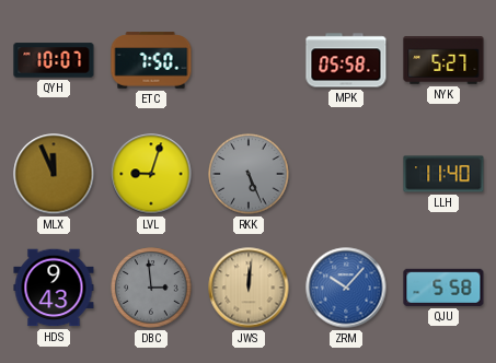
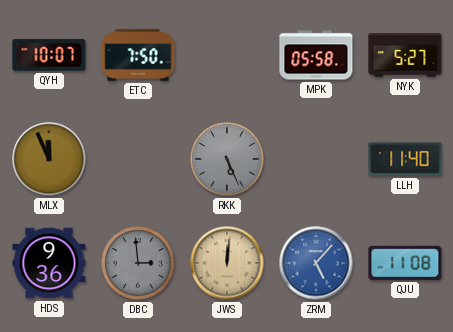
LVL: 9:03 -> none (151, 174)
HDS: 9:43 -> 9:36 (49, 263)
ZRM: 10:07 -> 5:07 (316, 263)
QJU: 5:58 -> 11:08 (405, 263)
